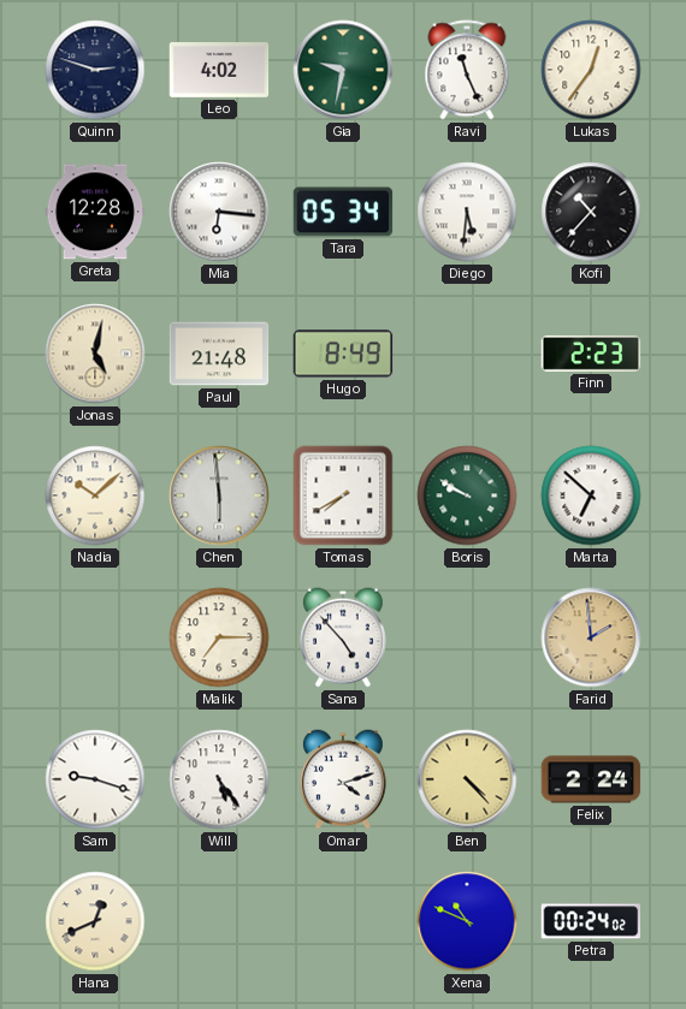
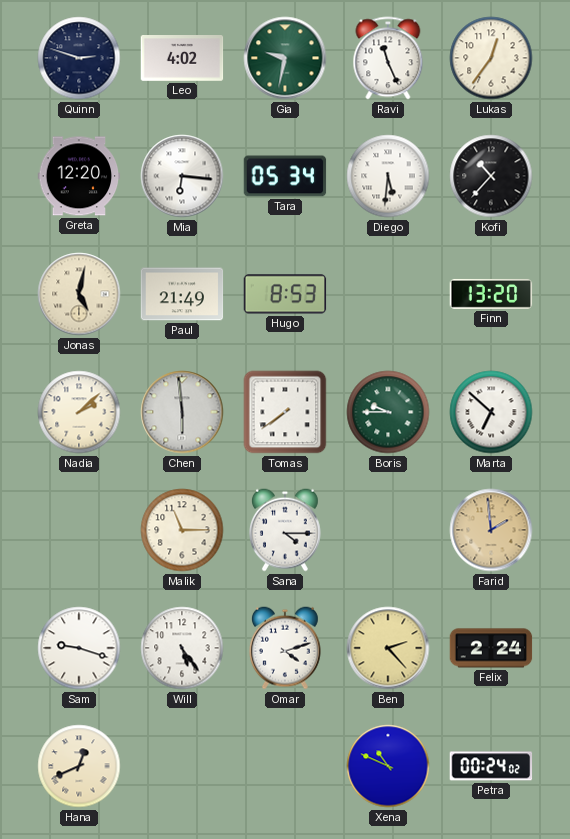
Greta: 12:28 -> 12:20 (79, 176)
Paul: 21:48 -> 21:49 (182, 294)
Hugo: 8:49 -> 8:53 (285, 294)
Finn: 2:23 -> 13:20 (491, 294)
Nadia: 10:08 -> 2:08 (79, 412)
Tomas: 7:40 -> 7:39 (285, 412)
Boris: 9:50 -> 9:45 (388, 412)
Malik: 7:15 -> 11:15 (182, 530)
Sana: 4:53 -> 4:15 (285, 530)
Ben: 4:23 -> 2:23 (388, 648)
